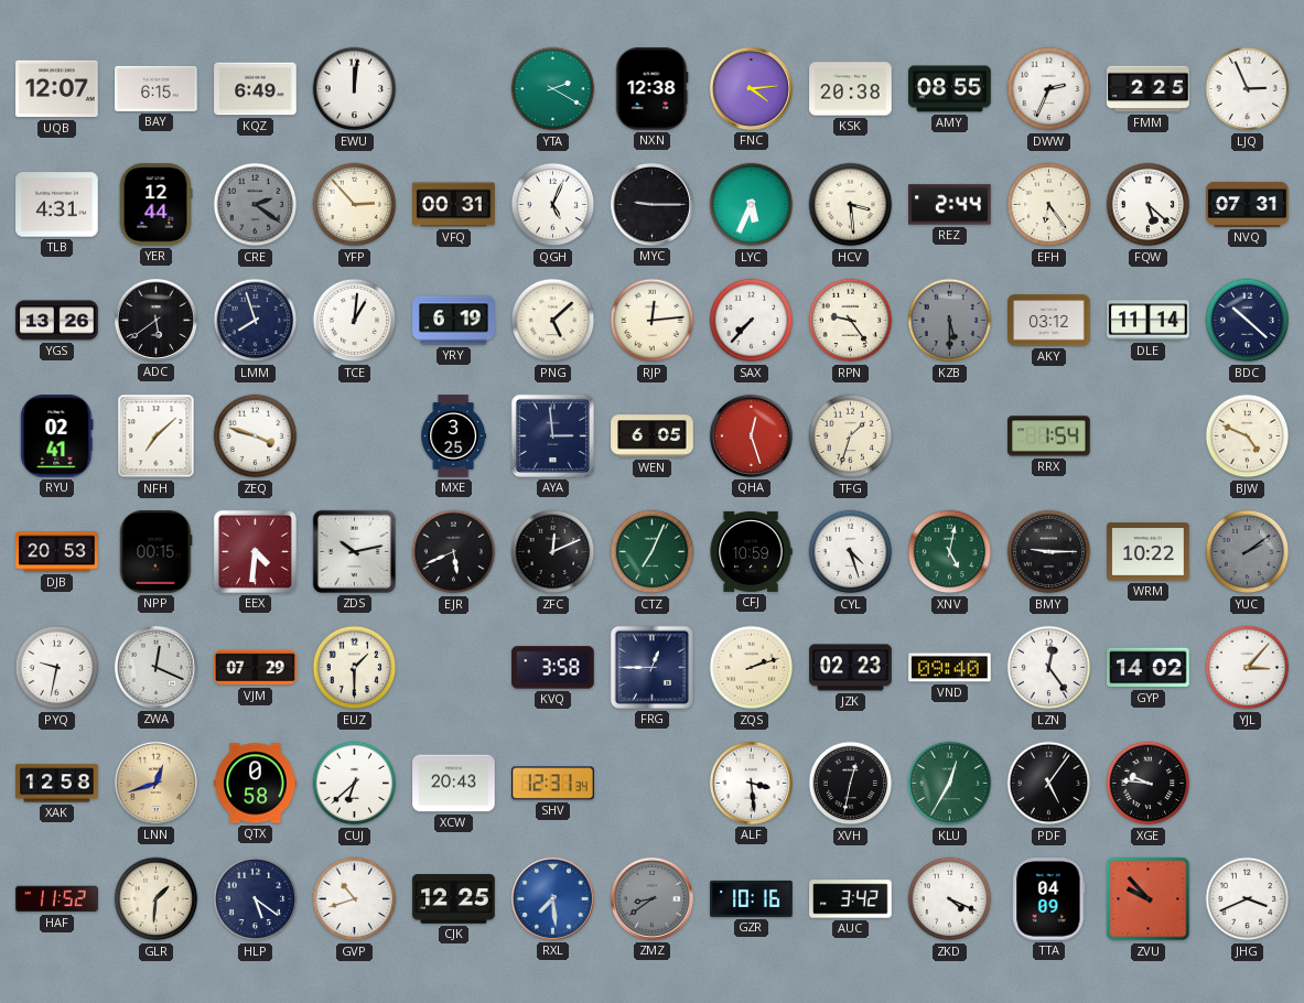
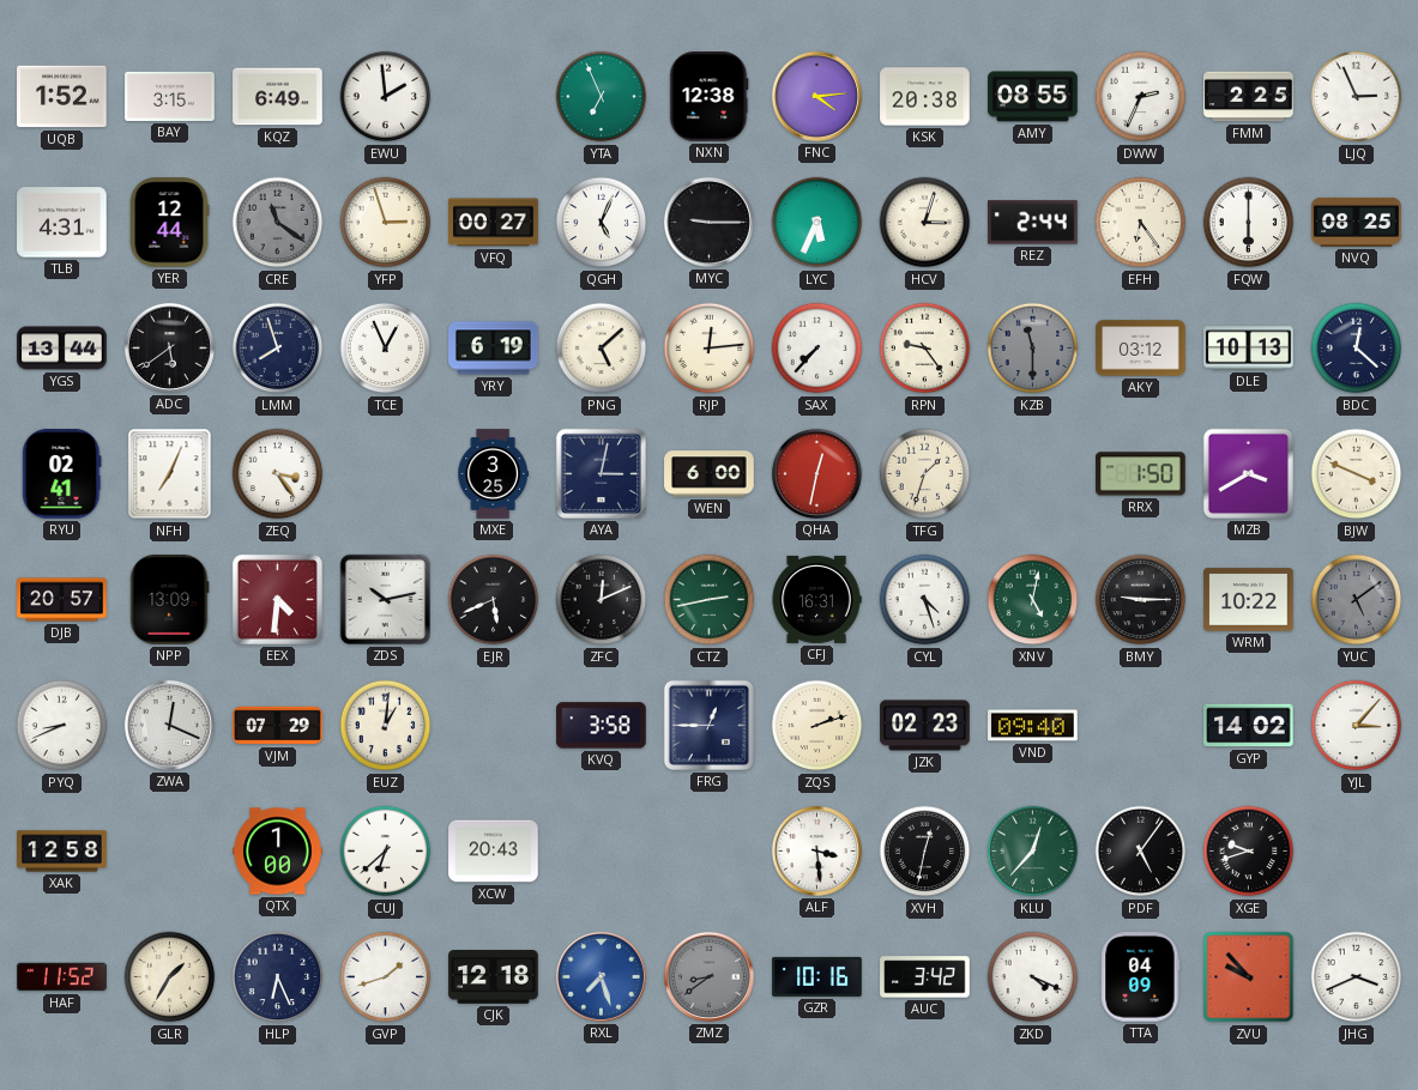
UQB: 12:07 -> 1:52 (62, 97)
BAY: 6:15 -> 3:15 (170, 96)
EWU: 12:01 -> 1:59 (386, 97)
YTA: 2:20 -> 6:56 (602, 97)
CRE: 2:21 -> 11:21 (278, 223)
YFP: 2:53 -> 2:57 (386, 223)
VFQ: 00:31 -> 00:27 (494, 223)
HCV: 3:29 -> 3:03 (925, 223)
FQW: 5:22 -> 6:00 (1249, 223)
NVQ: 07:31 -> 08:25 (1357, 222)
YGS: 13:26 -> 13:44 (62, 349)
TCE: 1:01 -> 12:56 (386, 349)
KZB: 5:30 -> 11:30 (1033, 349)
DLE: 11:14 -> 10:13 (1249, 349)
BDC: 10:22 -> 12:22 (1357, 349)
NFH: 7:08 -> 7:04 (170, 474)
ZEQ: 3:48 -> 3:24 (278, 474)
AYA: 2:59 -> 3:02 (601, 473)
WEN: 6:05 -> 6:00 (710, 474)
QHA: 12:27 -> 12:32 (816, 473)
RRX: 1:54 -> 1:50 (1141, 474)
MZB: none -> 3:40 (1248, 473)
BJW: 4:49 -> 3:49 (1357, 474)
DJB: 20:53 -> 20:57 (62, 600)
NPP: 00:15 -> 13:09 (169, 600)
CTZ: 7:04 -> 2:43 (710, 600)
CFJ: 10:59 -> 16:31 (816, 599)
YUC: 2:09 -> 5:09 (1357, 600)
PYQ: 9:32 -> 8:41 (62, 726)
EUZ: 1:30 -> 1:01 (386, 726)
LZN: 12:24 -> none (1049, 668)
LNN: 12:42 -> none (155, 783)
QTX: 0:58 -> 1:00 (278, 852)
SHV: 12:31 -> none (553, 784)
KLU: 12:35 -> 12:37 (1033, 852)
XGE: 9:46 -> 9:42 (1249, 852)
GLR: 1:31 -> 1:35 (170, 977)
HLP: 5:21 -> 6:26 (278, 977)
GVP: 10:42 -> 1:42 (386, 977)
CJK: 12:25 -> 12:18 (494, 977)
RXL: 7:29 -> 7:27 (601, 976)
